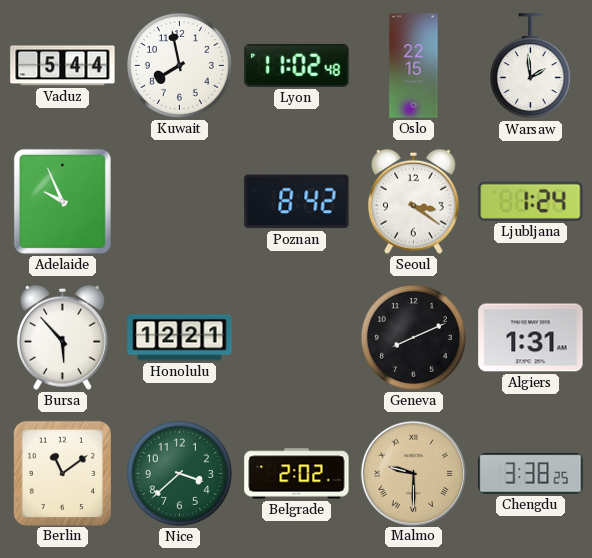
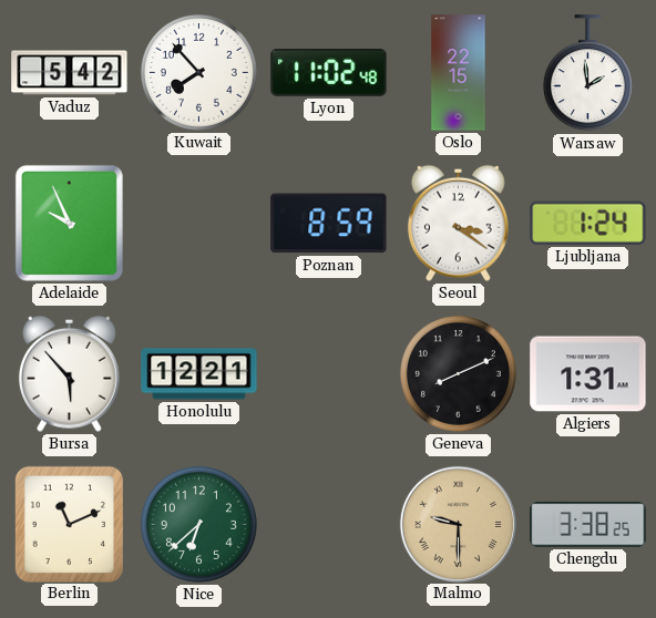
Vaduz: 5:44 -> 5:42 (70, 73)
Kuwait: 7:58 -> 7:53 (198, 72)
Poznan: 8:42 -> 8:59 (329, 224)
Berlin: 11:09 -> 11:11 (69, 524)
Nice: 3:38 -> 6:38 (198, 524)
Belgrade: 2:02 -> none (297, 474)
